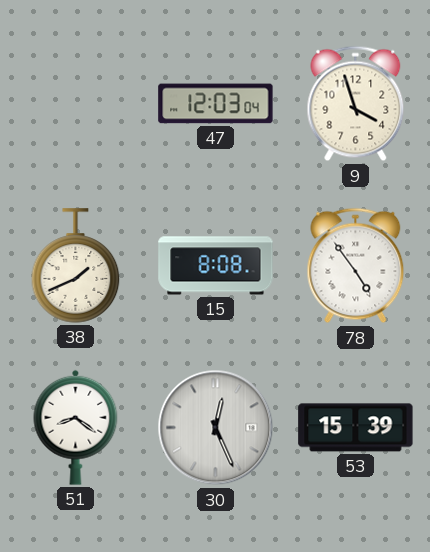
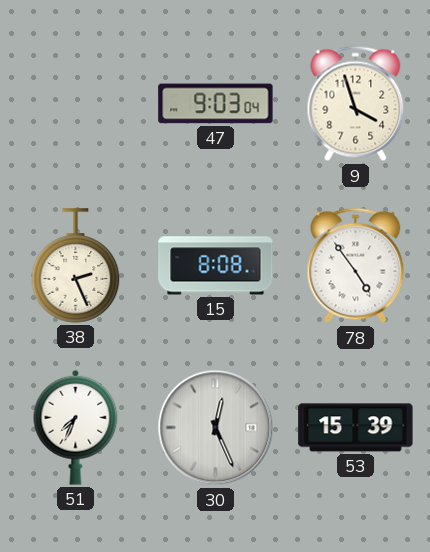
47: 12:03 -> 9:03 (216, 104)
38: 1:41 -> 2:26 (76, 266)
51: 8:21 -> 7:34 (76, 427)
